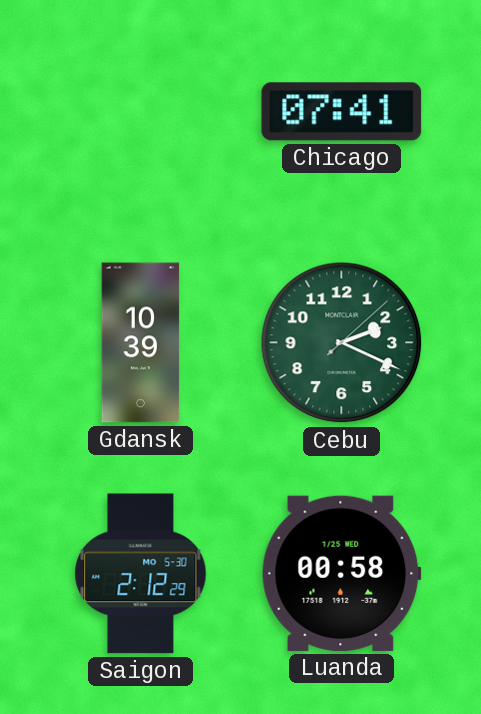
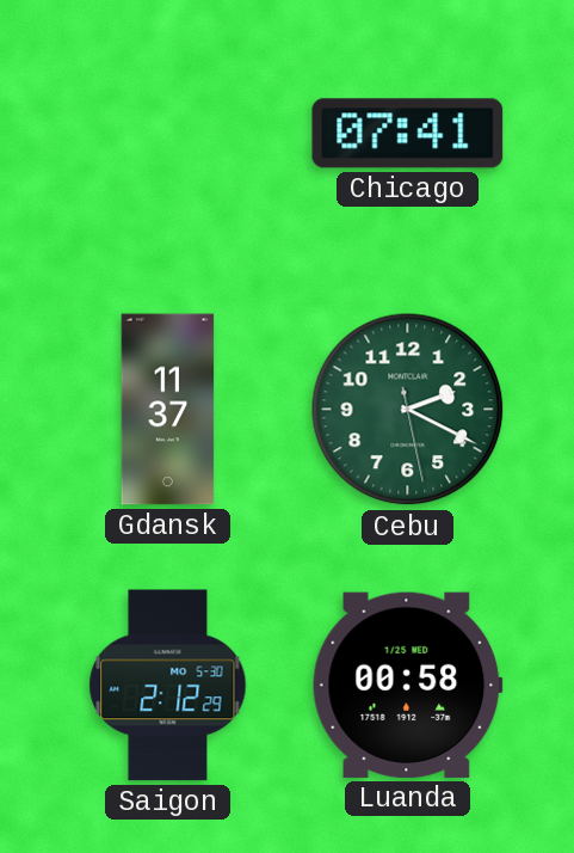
Gdansk: 10:39 -> 11:37 (168, 410)
Cebu: 2:19:08 -> 2:19:28 (408, 410)
